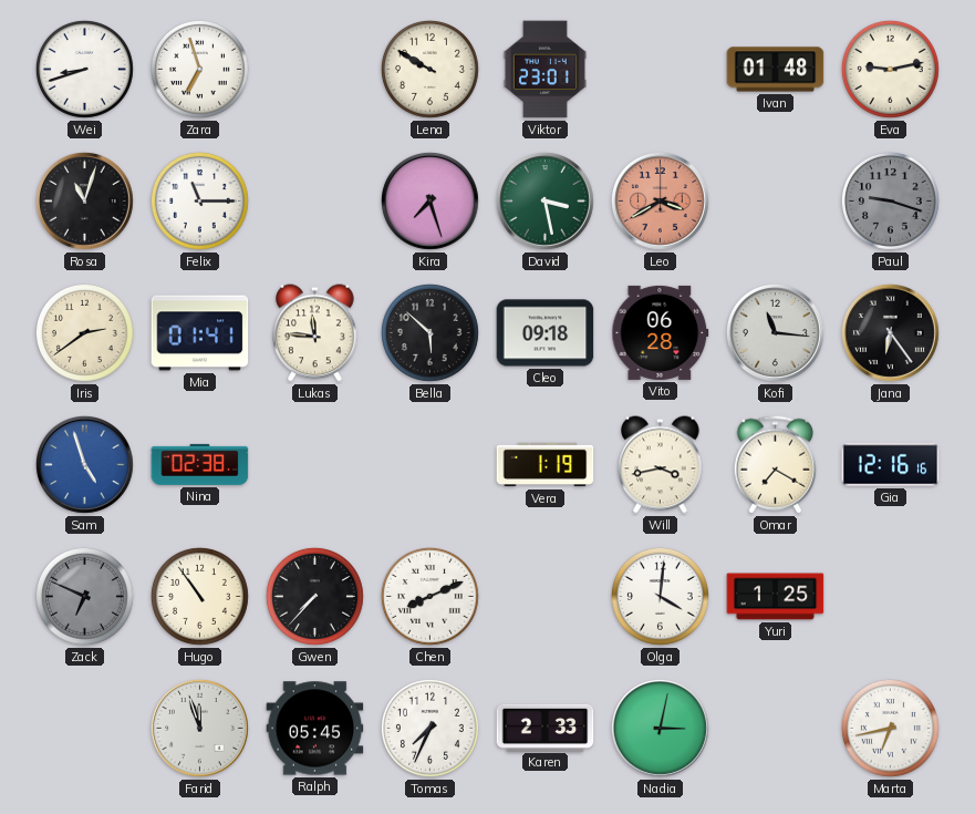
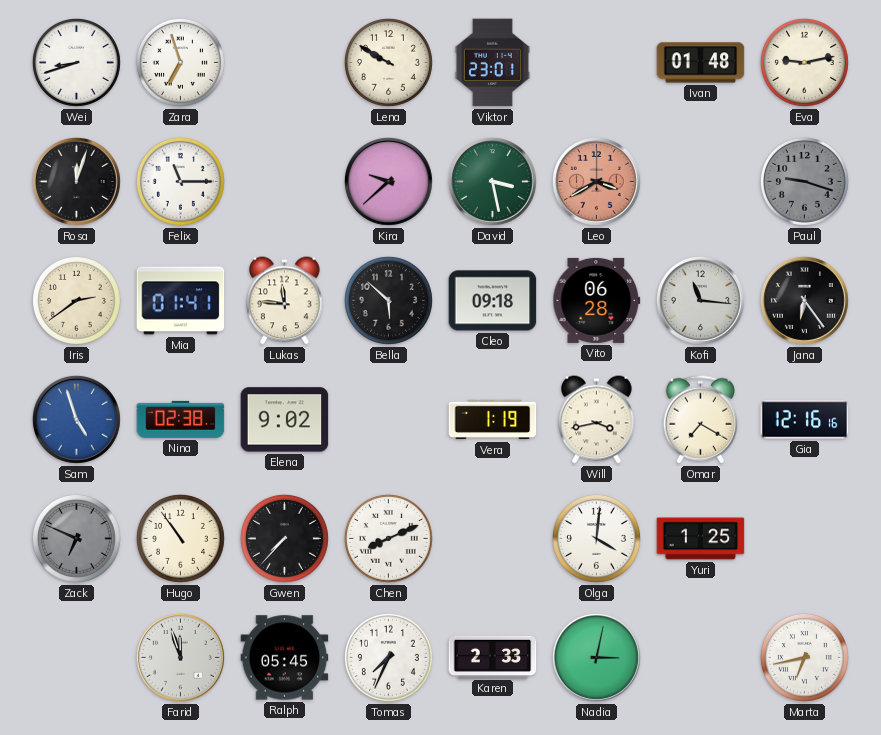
Rosa: 11:03 -> 12:03 (76, 181)
Kira: 7:27 -> 9:38 (388, 181)
Elena: none -> 9:02 (285, 420)
